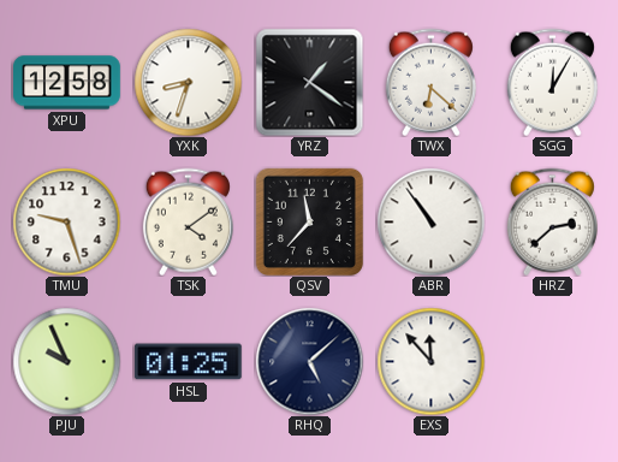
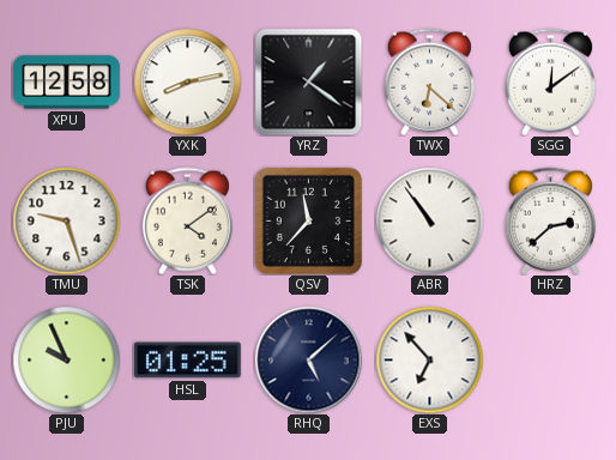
YXK: 8:33 -> 8:13 (187, 81)
SGG: 12:05 -> 12:09 (550, 81)
EXS: 11:53 -> 6:53 (429, 359)
